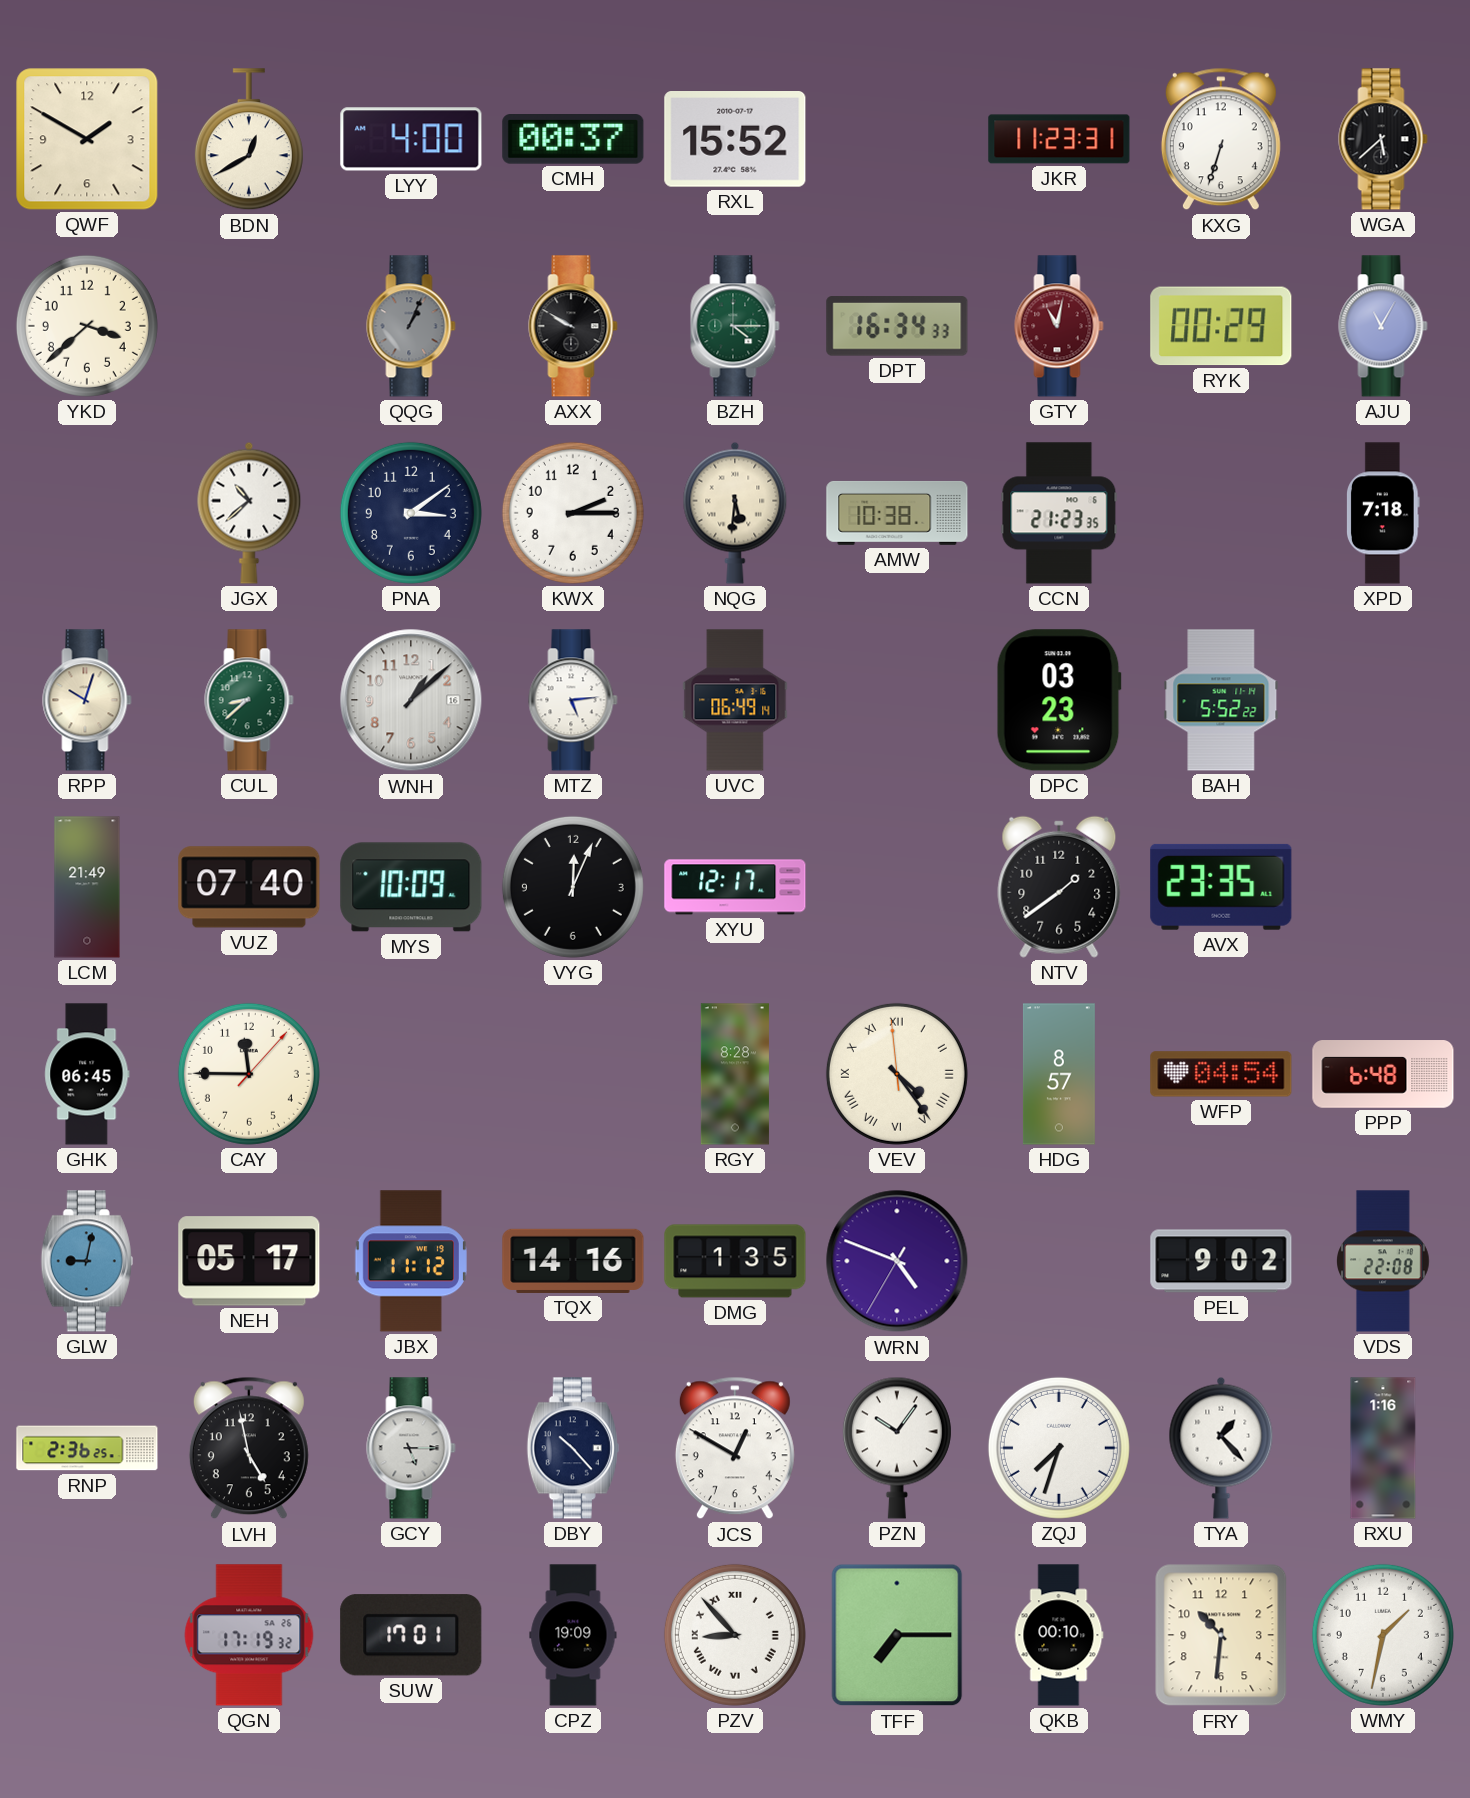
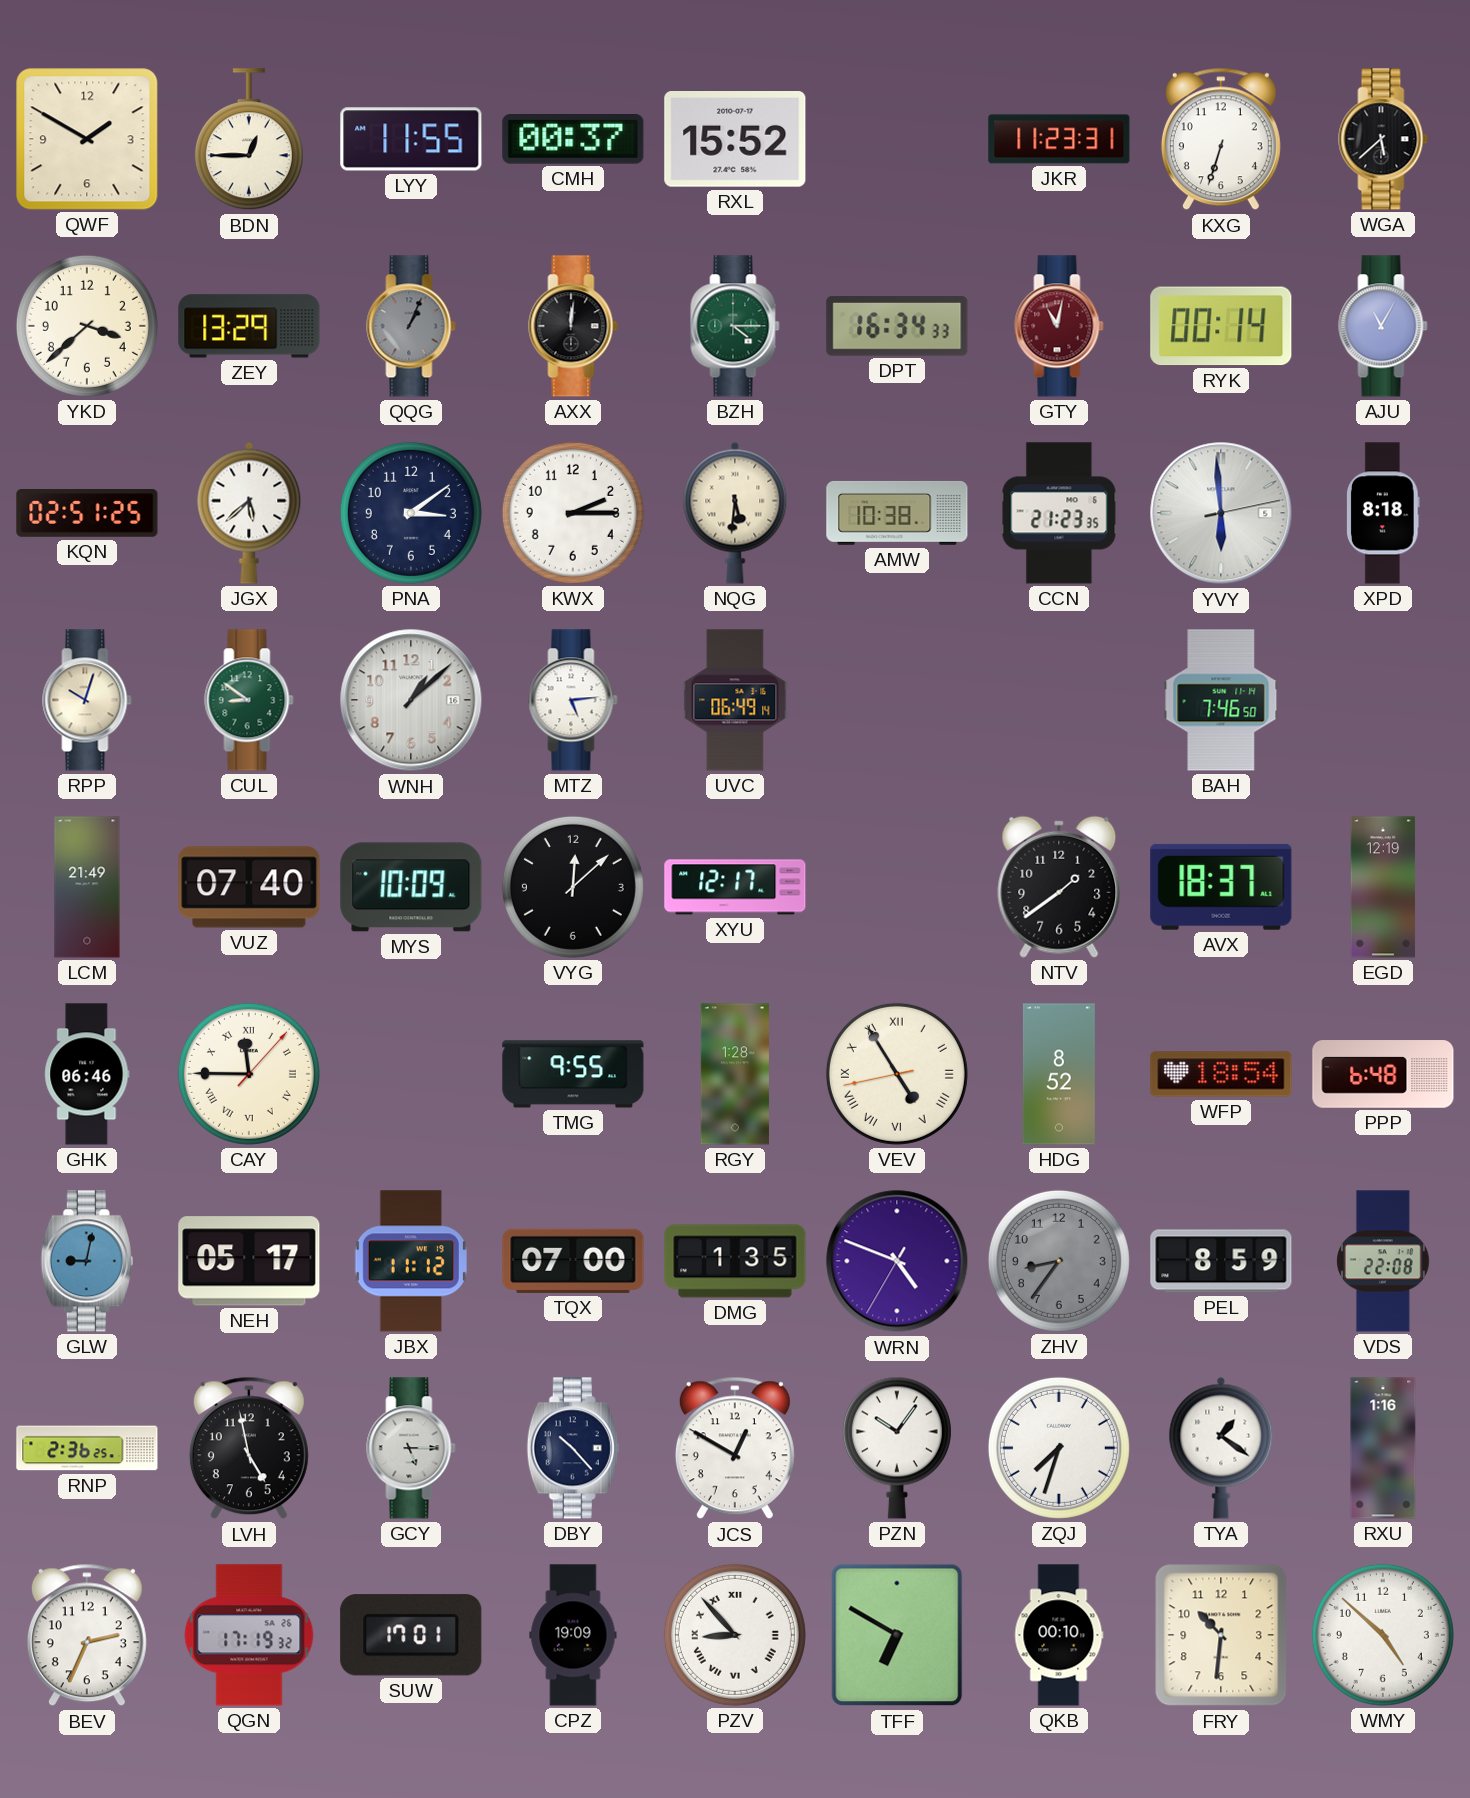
BDN: 12:40 -> 12:45 (249, 140)
LYY: 4:00 -> 11:55 (411, 139)
ZEY: none -> 13:29 (249, 326)
AXX: 9:50 -> 12:01 (573, 326)
RYK: 00:29 -> 00:14 (1221, 326)
KQN: none -> 02:51 (87, 514)
JGX: 10:38 -> 5:38 (249, 513)
YVY: none -> 5:59 (1221, 513)
XPD: 7:18 -> 8:18 (1384, 513)
CUL: 8:38 -> 8:51 (249, 700)
DPC: 03:23 -> none (1059, 700)
BAH: 5:52 -> 7:46 (1221, 700)
VYG: 12:04 -> 12:08 (573, 887)
AVX: 23:35 -> 18:37 (1221, 887)
EGD: none -> 12:19 (1383, 887)
GHK: 06:45 -> 06:46 (87, 1074)
CAY numerals: Arabic -> Roman (249, 1074)
TMG: none -> 9:55 (573, 1074)
RGY: 8:28 -> 1:28 (735, 1074)
VEV: 4:23 -> 4:54 (897, 1074)
HDG: 8:57 -> 8:52 (1059, 1074)
WFP: 04:54 -> 18:54 (1221, 1074)
TQX: 14:16 -> 07:00 (573, 1261)
ZHV: none -> 8:36 (1059, 1261)
PEL: 9:02 -> 8:59 (1221, 1261)
TYA: 1:23 -> 1:21 (1221, 1448)
BEV: none -> 2:34 (87, 1635)
TFF: 7:15 -> 6:50 (897, 1635)
WMY: 1:32 -> 4:52 (1383, 1635)
